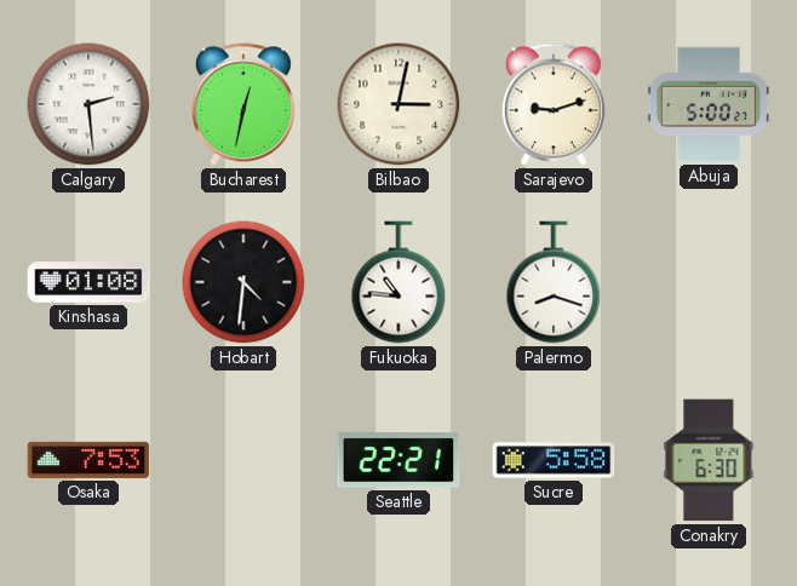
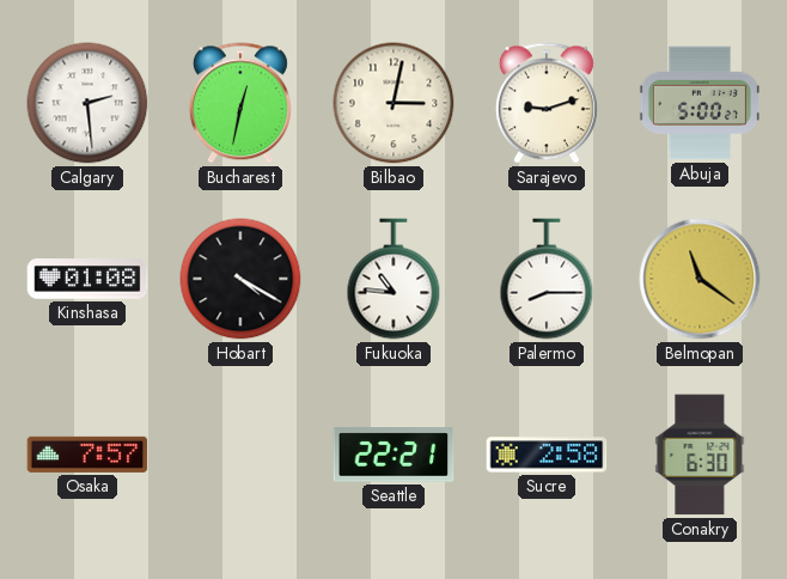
Hobart: 4:31 -> 4:20 (240, 279)
Palermo: 8:18 -> 8:15 (547, 279)
Belmopan: none -> 11:21 (700, 279)
Osaka: 7:53 -> 7:57 (87, 455)
Sucre: 5:58 -> 2:58 (547, 455)
